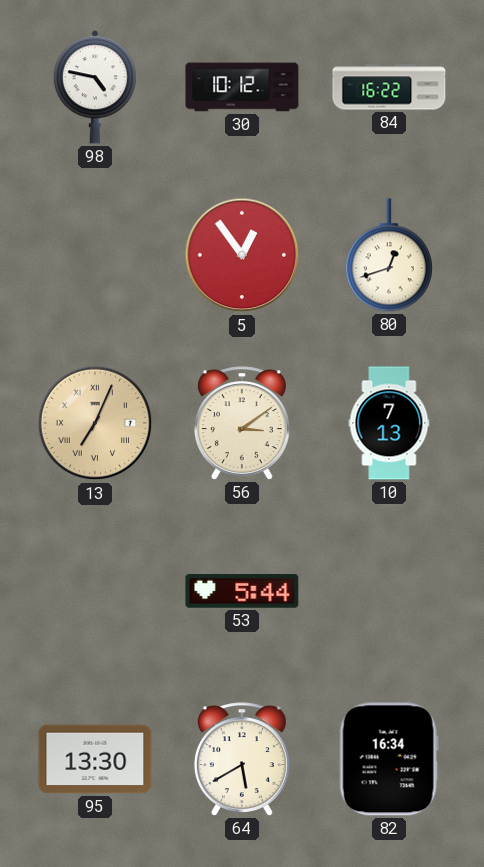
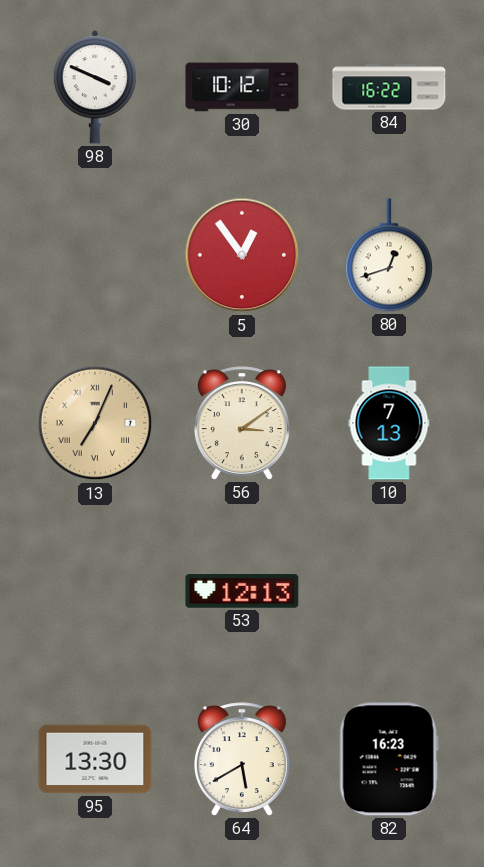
98: 4:47 -> 3:49 (95, 87)
53: 5:44 -> 12:13 (242, 591)
82: 16:34 -> 16:23 (389, 759)
